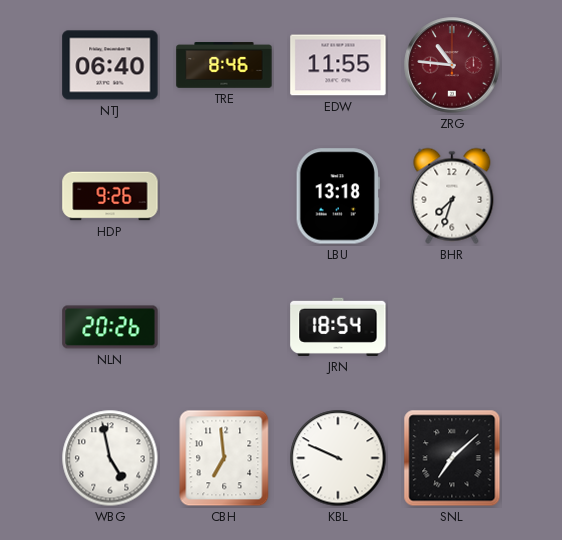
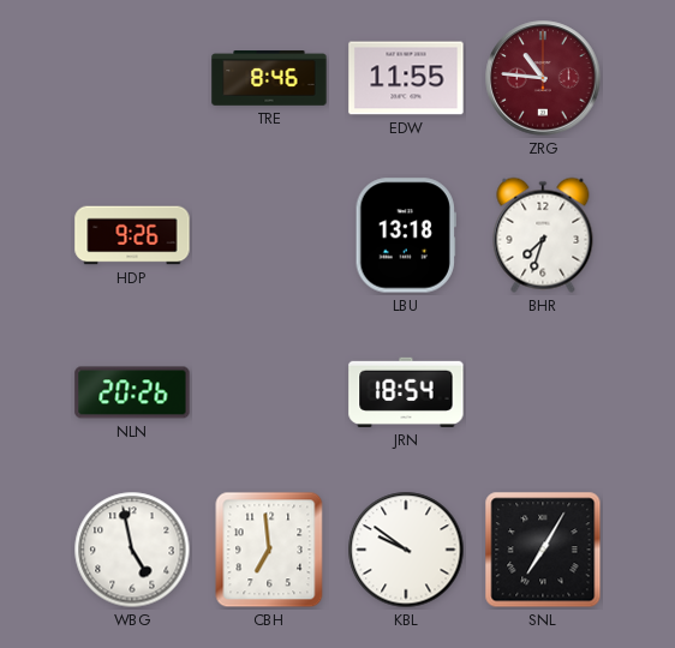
NTJ: 06:40 -> none (110, 65)
KBL: 9:49 -> 9:51 (406, 550)
SNL: 7:08 -> 7:05 (543, 550)
